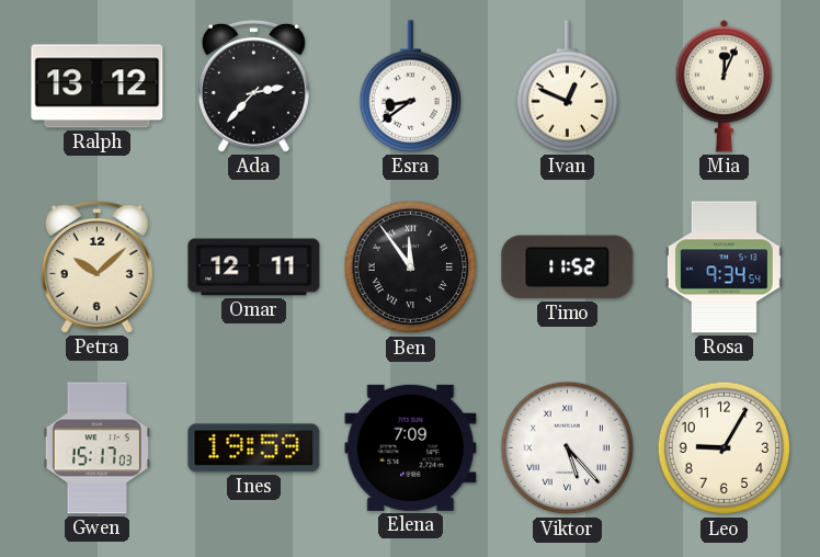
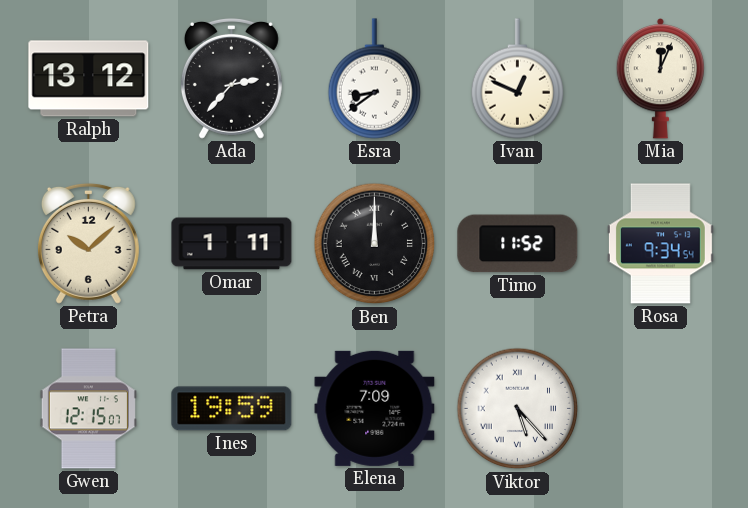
Omar: 12:11 -> 1:11 (232, 244)
Ben: 11:54 -> 12:00 (375, 244)
Gwen: 15:17 -> 12:15 (88, 409)
Leo: 9:05 -> none (725, 448)
